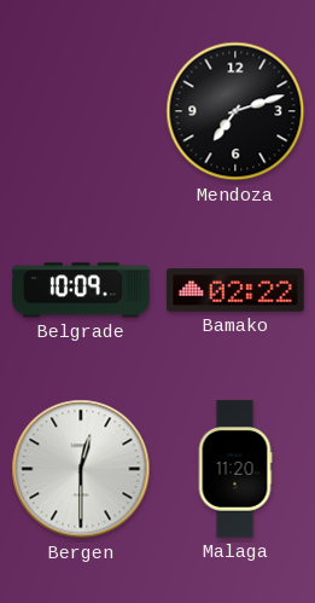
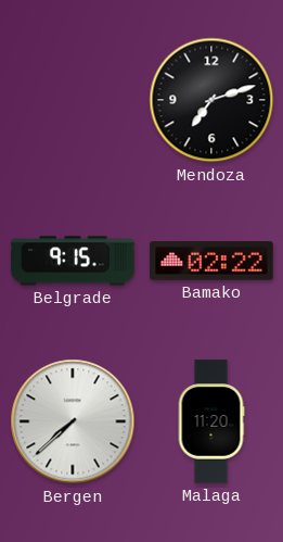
Belgrade: 10:09 -> 9:15 (73, 261)
Bergen: 12:30 -> 7:38 (73, 421)
